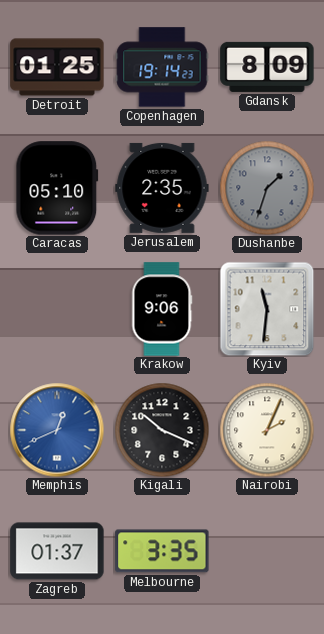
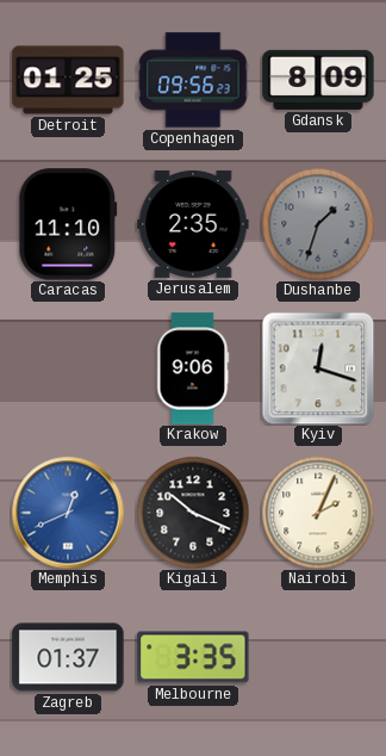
Copenhagen: 19:14 -> 09:56 (193, 80)
Caracas: 05:10 -> 11:10 (68, 224)
Kyiv: 11:31 -> 12:18 (318, 368)
